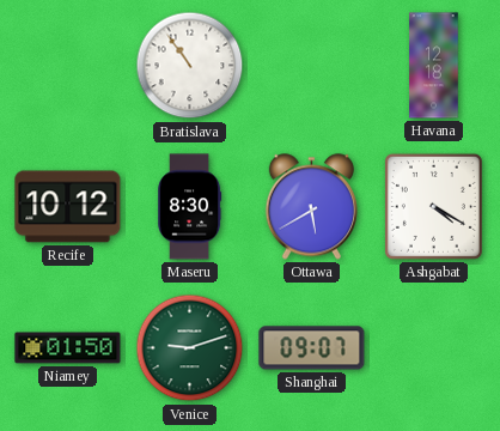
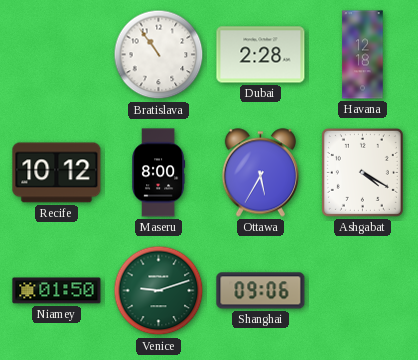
Dubai: none -> 2:28 (261, 55)
Maseru: 8:30 -> 8:00 (159, 173)
Ottawa: 5:40 -> 5:35 (260, 173)
Shanghai: 09:07 -> 09:06 (261, 291)
